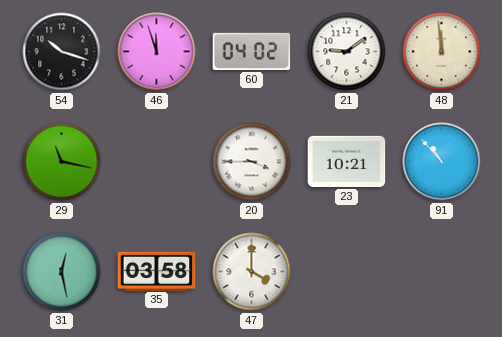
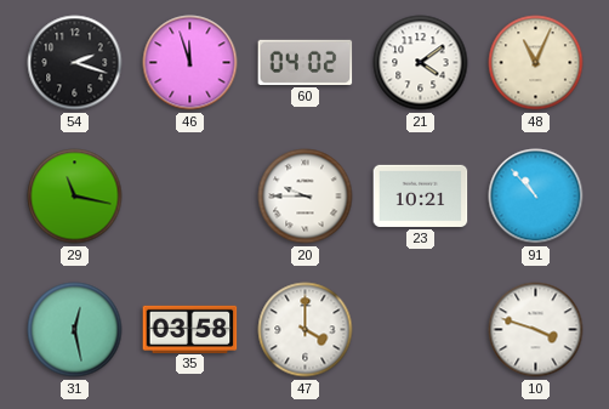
54: 10:18 -> 2:18 (75, 63)
21: 9:09 -> 4:09 (421, 63)
48: 11:59 -> 11:04 (536, 63)
20: 3:45 -> 9:45 (306, 197)
10: none -> 3:48 (536, 330)
